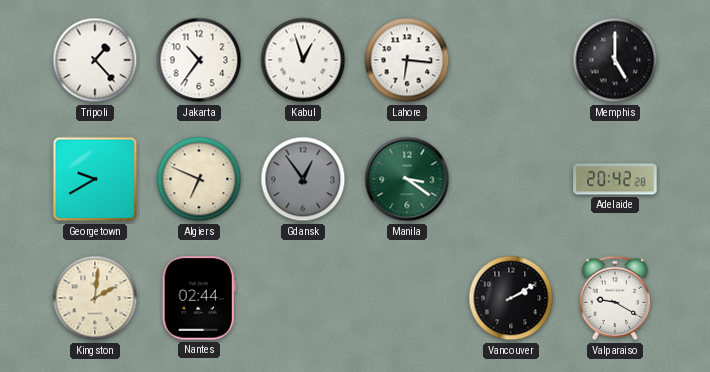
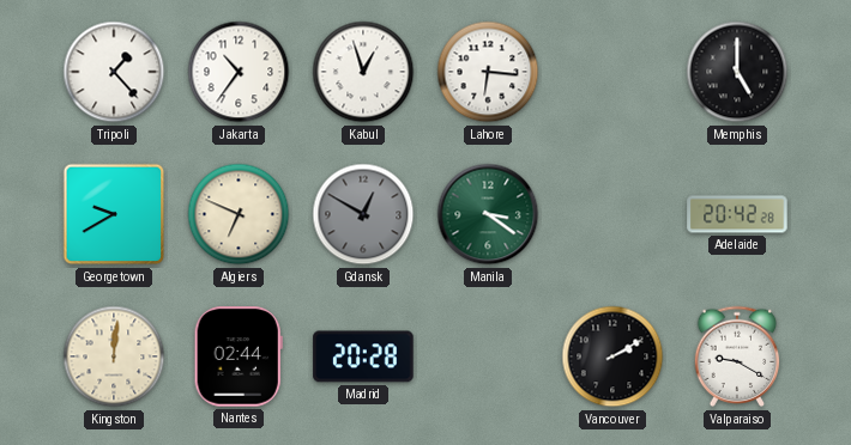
Gdansk: 12:54 -> 12:50 (363, 214)
Kingston: 2:01 -> 12:01 (114, 356)
Madrid: none -> 20:28 (363, 356)
